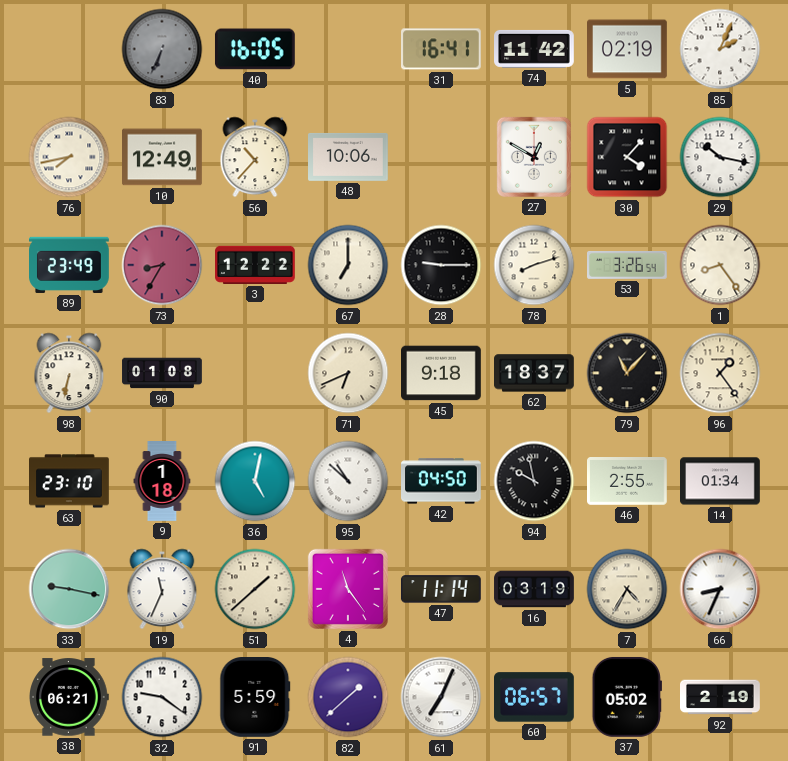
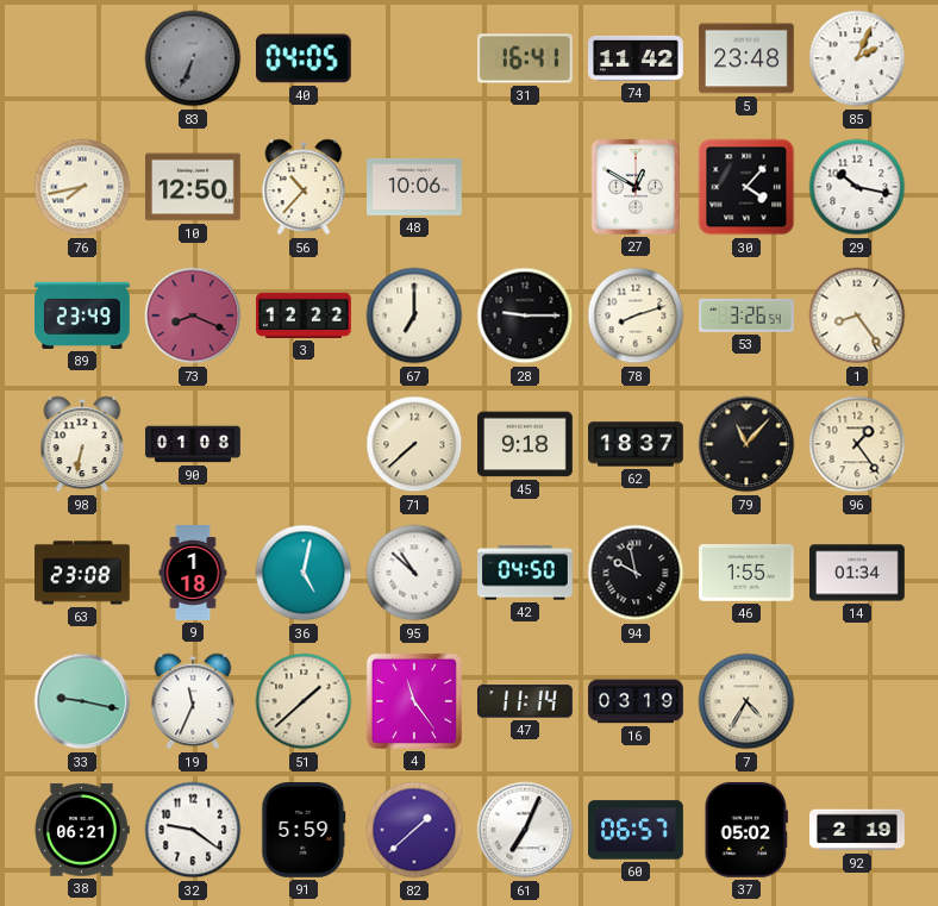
40: 16:05 -> 04:05 (304, 58)
5: 02:19 -> 23:48 (748, 58)
10: 12:49 -> 12:50 (194, 187)
73: 8:35 -> 8:19 (193, 315)
71: 6:41 -> 7:38 (414, 444)
63: 23:10 -> 23:08 (83, 573)
46: 2:55 -> 1:55 (748, 573)
66: 8:34 -> none (720, 589)
